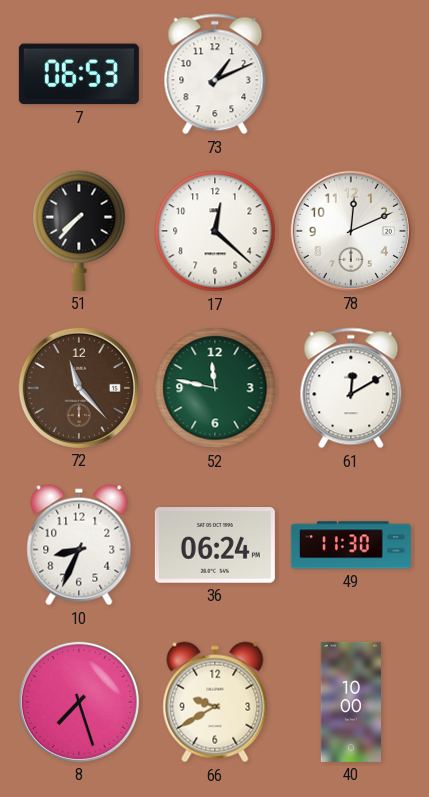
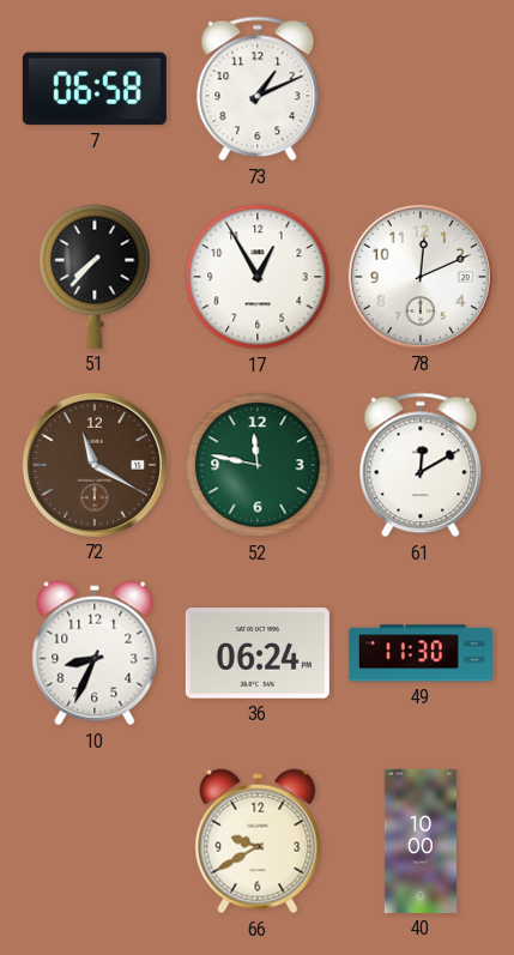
7: 06:53 -> 06:58 (95, 89)
17: 12:22 -> 12:55 (258, 277)
72: 11:23 -> 11:20 (95, 465)
8: 7:27 -> none (79, 702)
